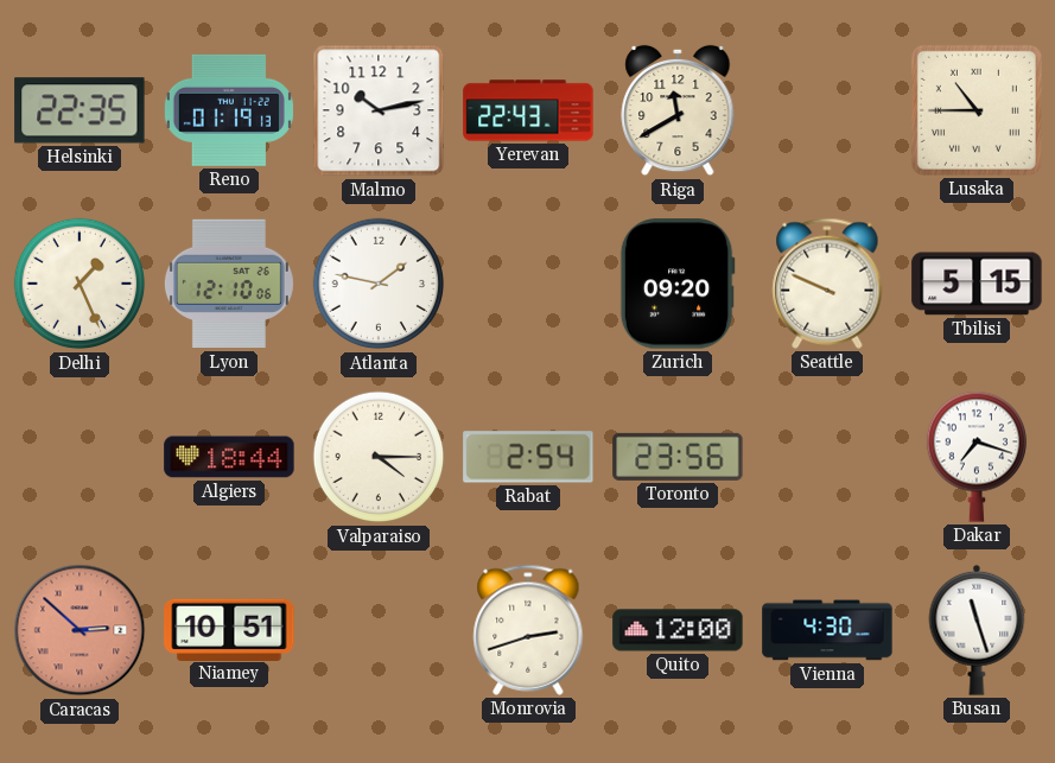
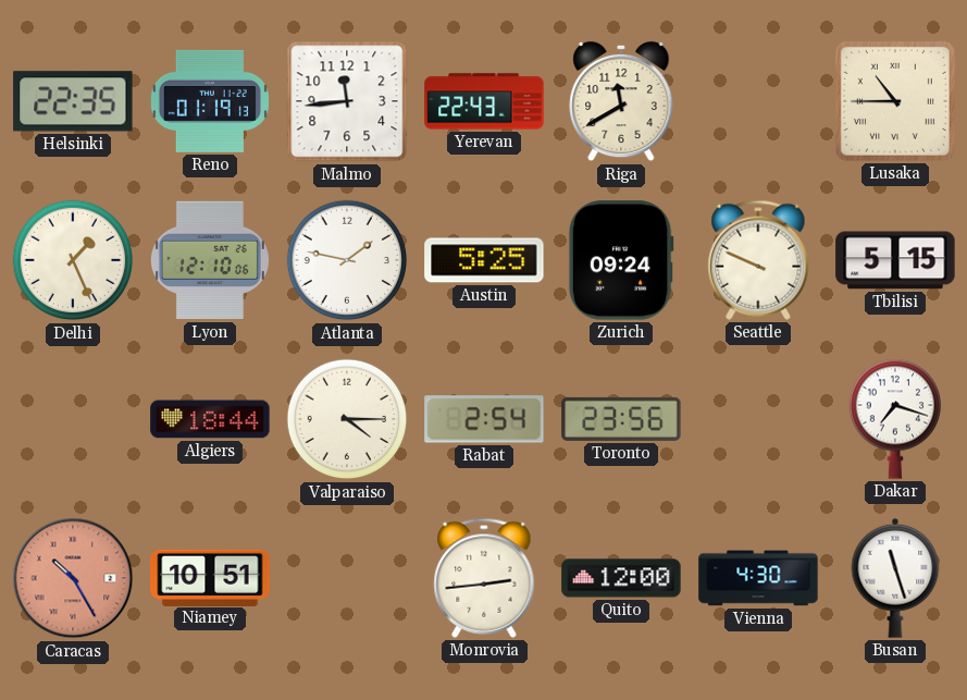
Malmo: 10:13 -> 11:44 (347, 101)
Austin: none -> 5:25 (484, 260)
Zurich: 09:20 -> 09:24 (621, 260)
Caracas: 2:52 -> 10:25 (73, 578)
Monrovia: 2:42 -> 2:44 (484, 578)
